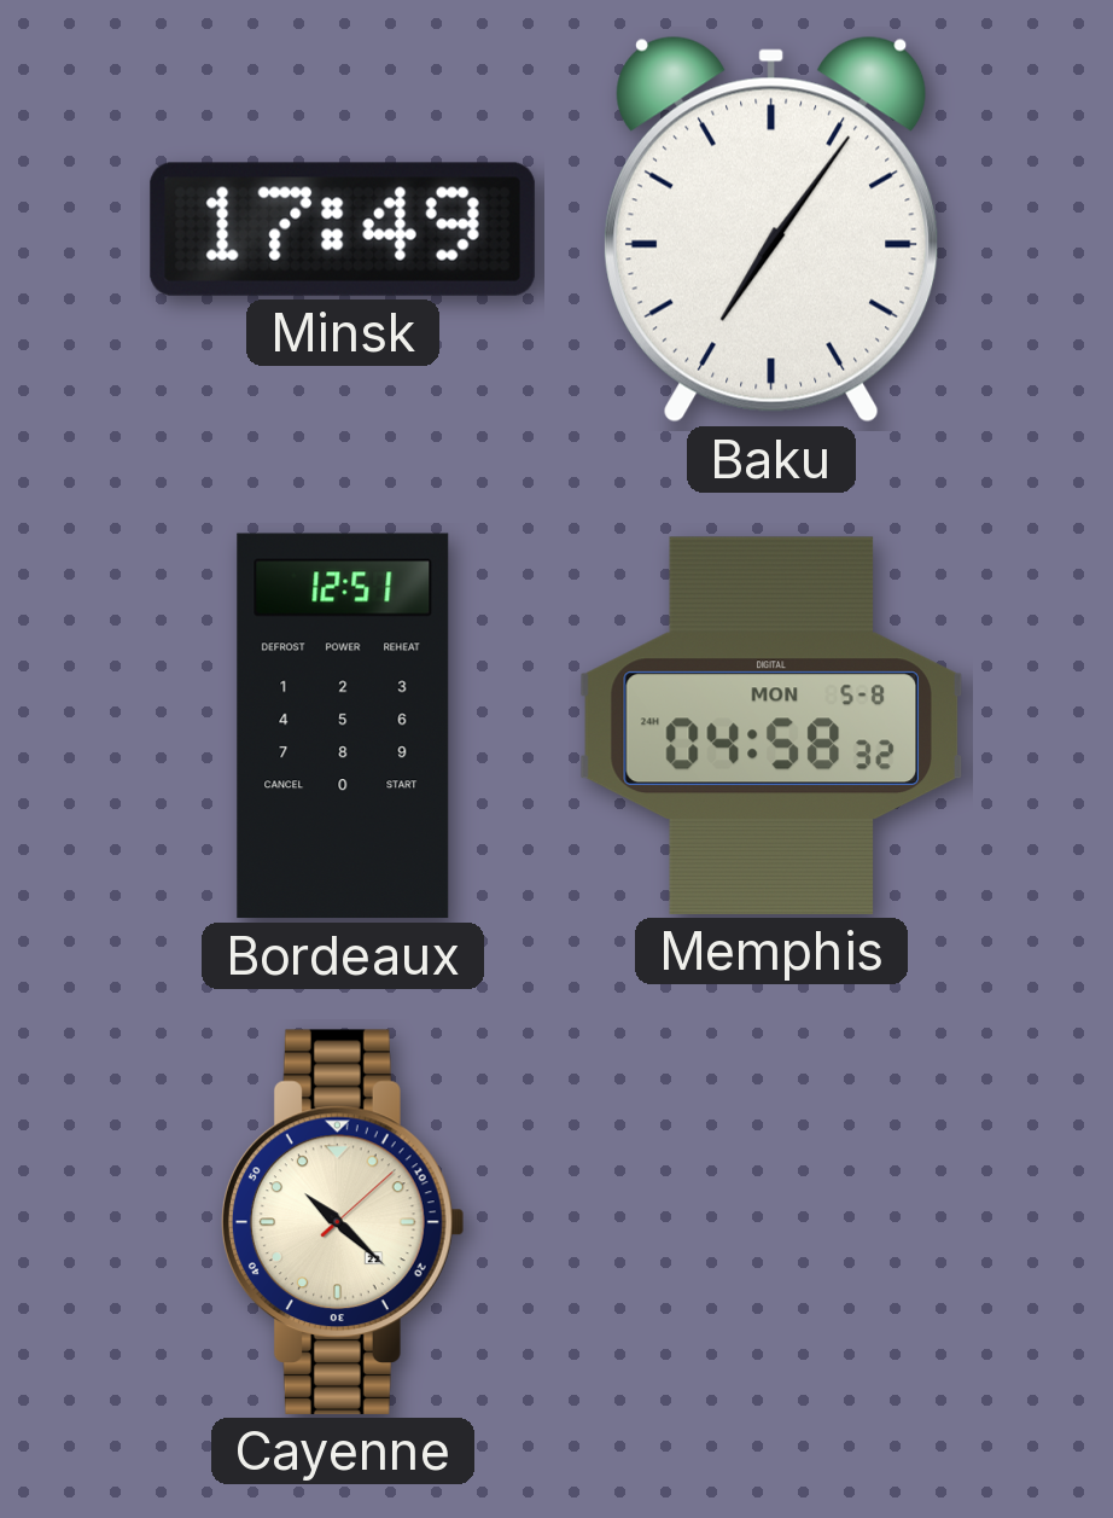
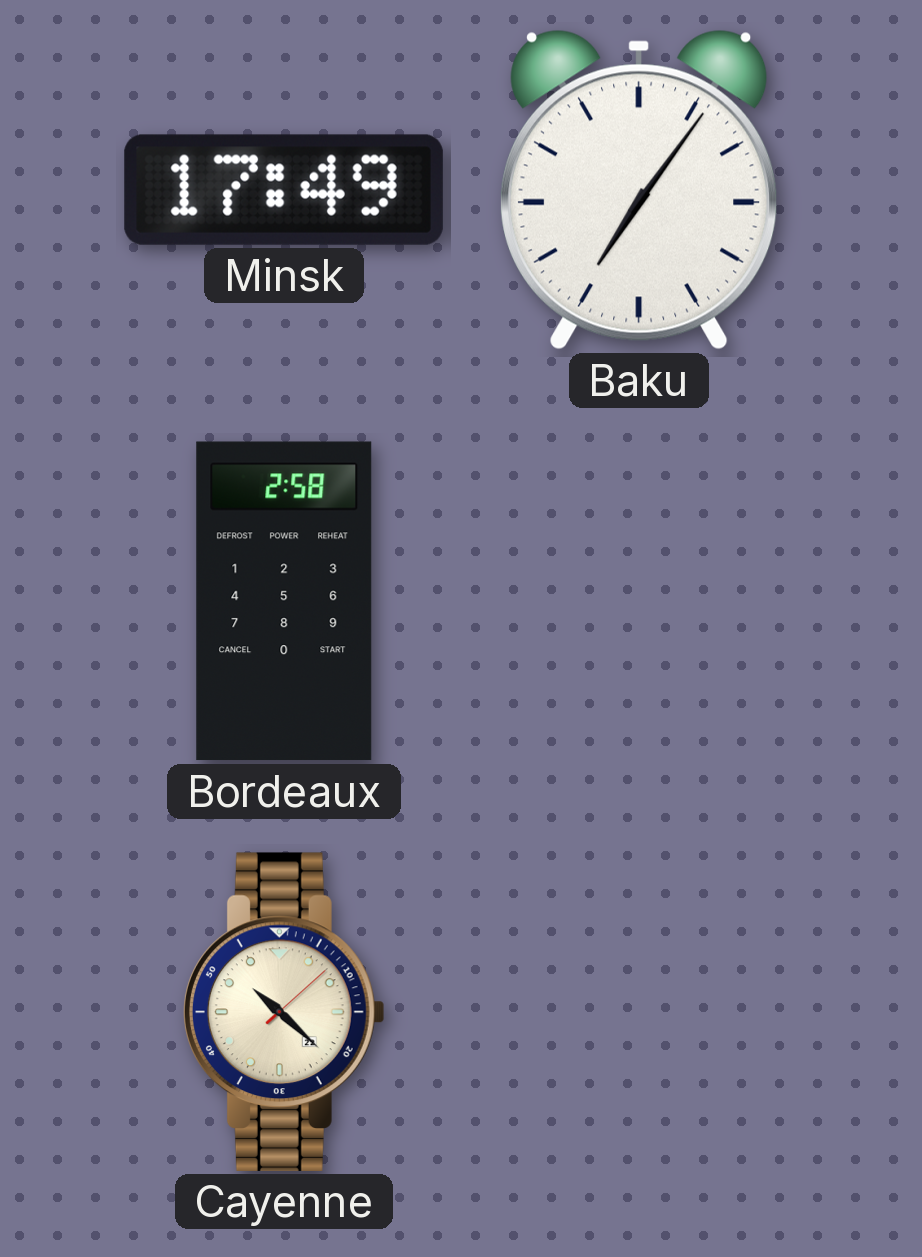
Bordeaux: 12:51 -> 2:58 (284, 601)
Memphis: 04:58 -> none (771, 726)
